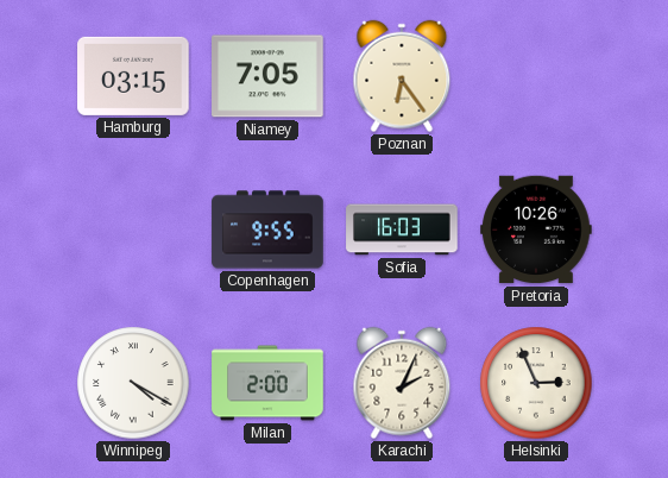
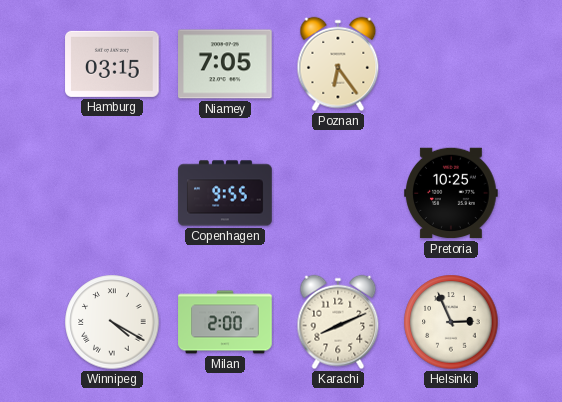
Sofia: 16:03 -> none (402, 229)
Pretoria: 10:26 -> 10:25 (451, 193)
Karachi: 2:04 -> 8:11 (338, 322)
